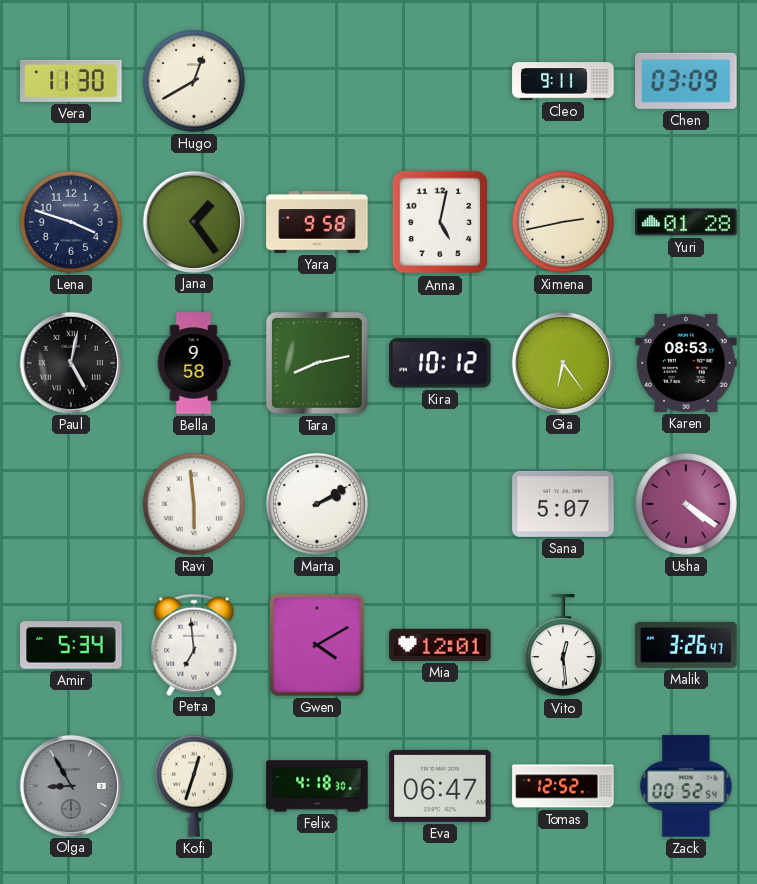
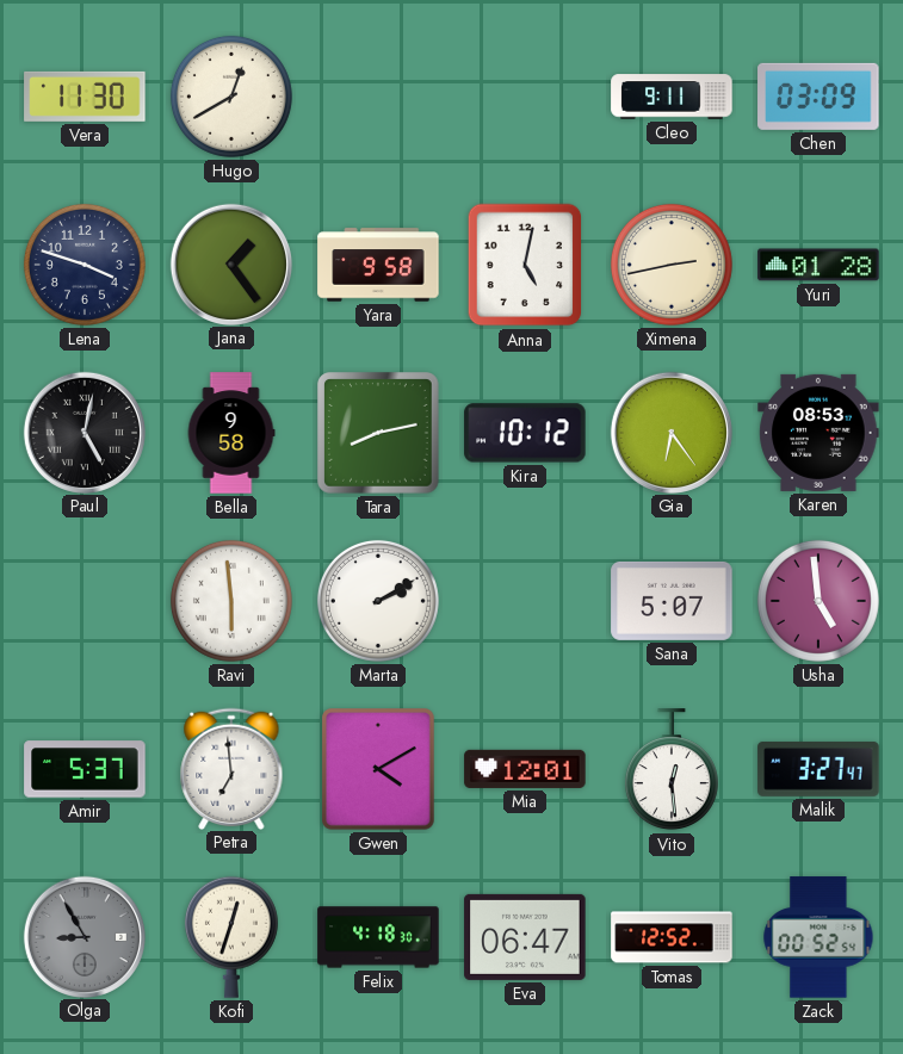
Usha: 4:21 -> 4:59 (818, 601)
Amir: 5:34 -> 5:37 (85, 769)
Malik: 3:26 -> 3:27 (818, 769)
